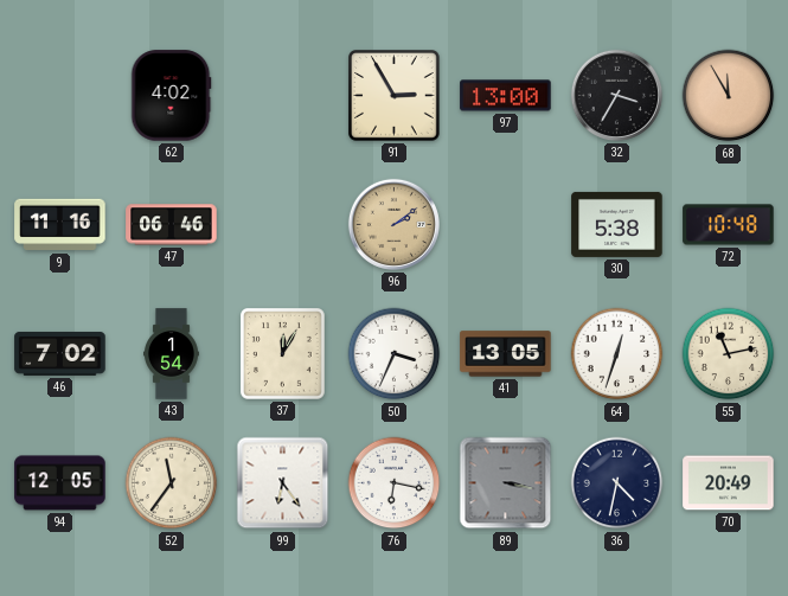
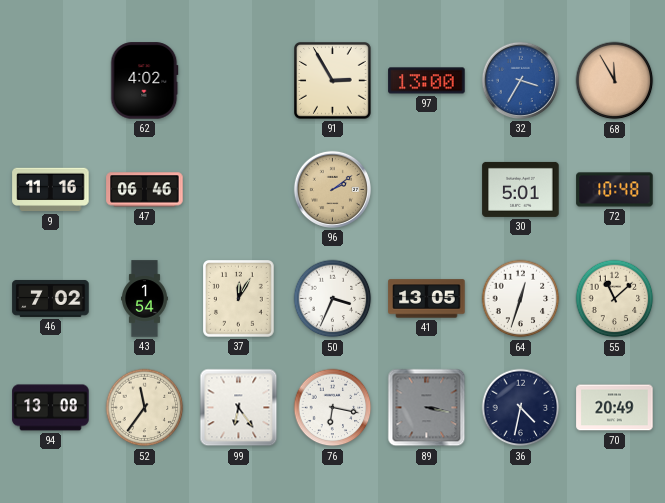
32 dial: black -> blue (520, 80)
30: 5:38 -> 5:01 (521, 189)
55: 11:13 -> 11:08 (615, 299)
94: 12:05 -> 13:08 (51, 408)
